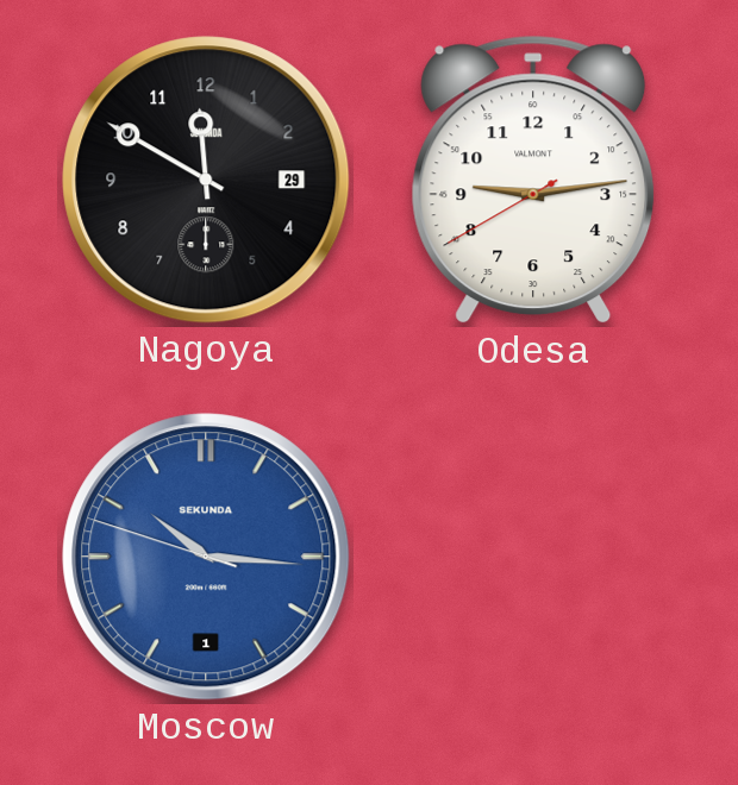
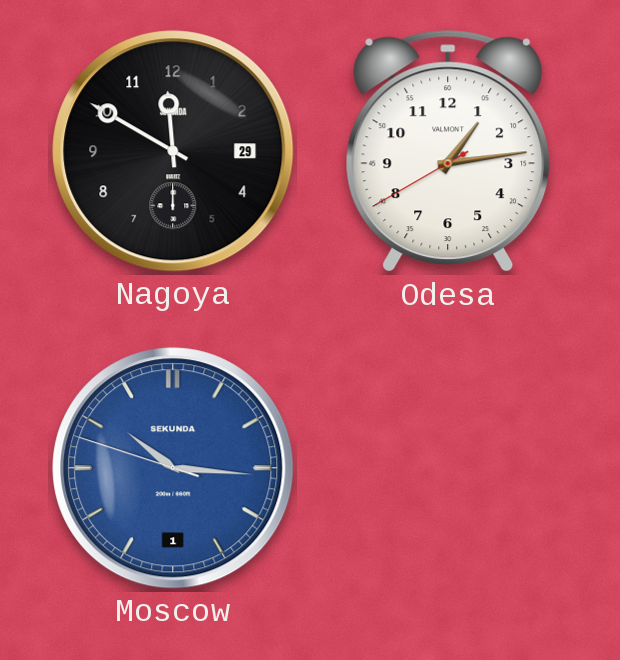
Odesa: 9:13 -> 1:13 (448, 151)
